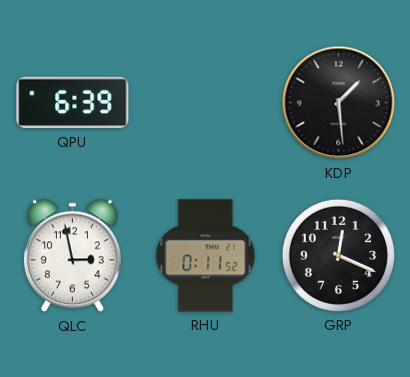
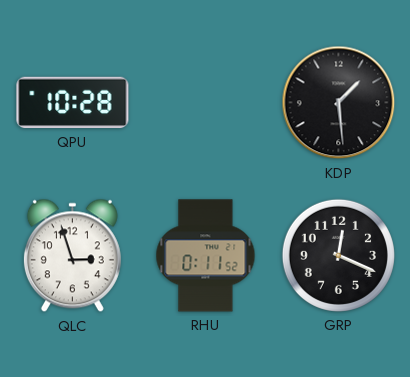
QPU: 6:39 -> 10:28 (73, 103)
QLC: 2:58 -> 2:57 (72, 256)
